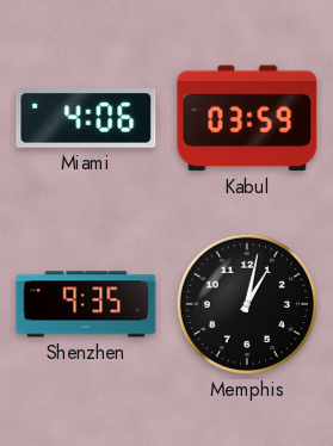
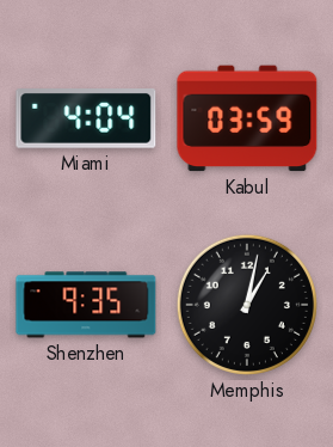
Miami: 4:06 -> 4:04 (86, 120)
